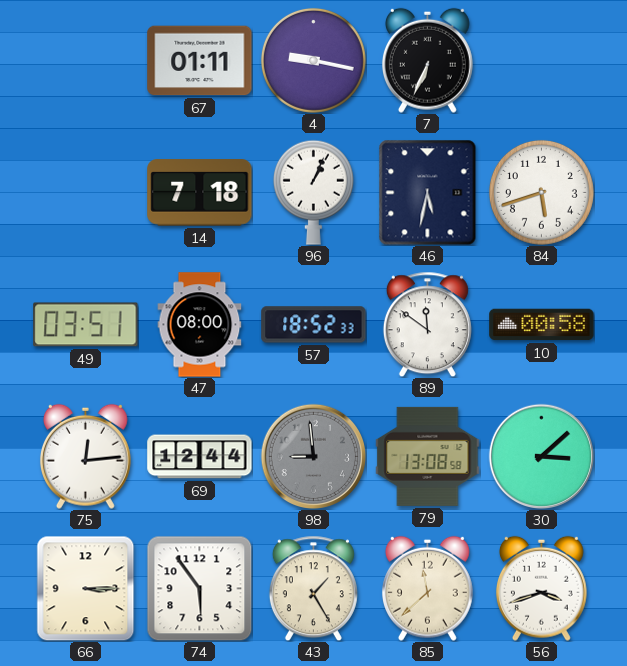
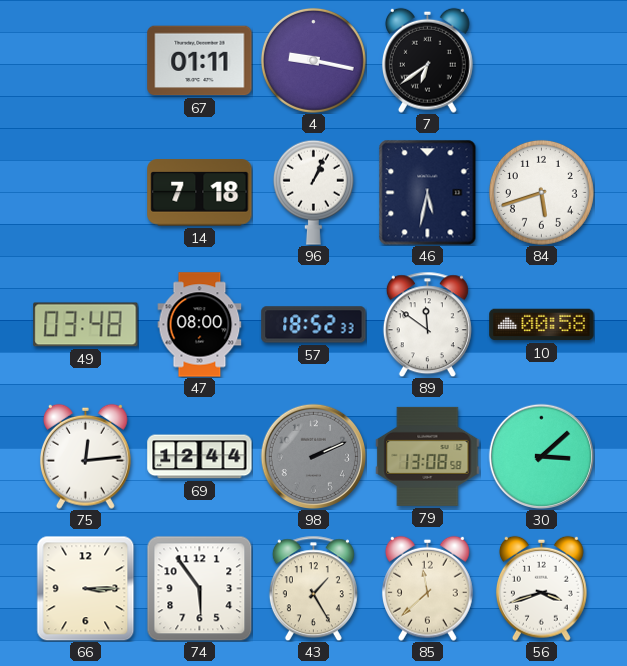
7: 6:34 -> 6:39 (427, 60)
49: 03:51 -> 03:48 (86, 325)
98: 8:59 -> 2:11 (313, 456)
